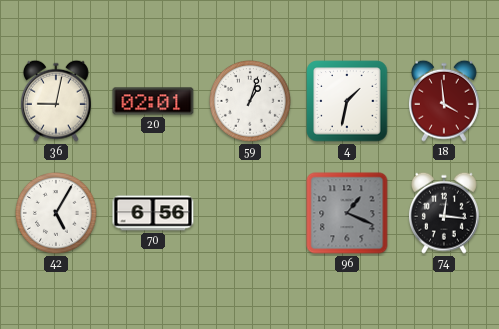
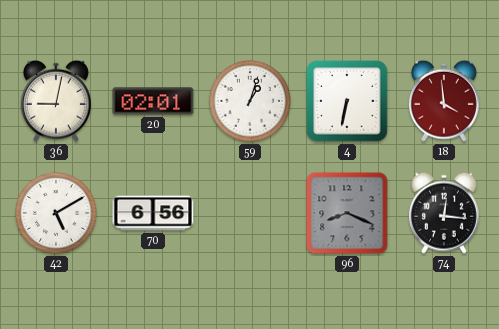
4: 1:32 -> 6:32 (347, 101)
42: 5:05 -> 5:10 (57, 214)
96: 1:19 -> 8:19 (347, 213)
